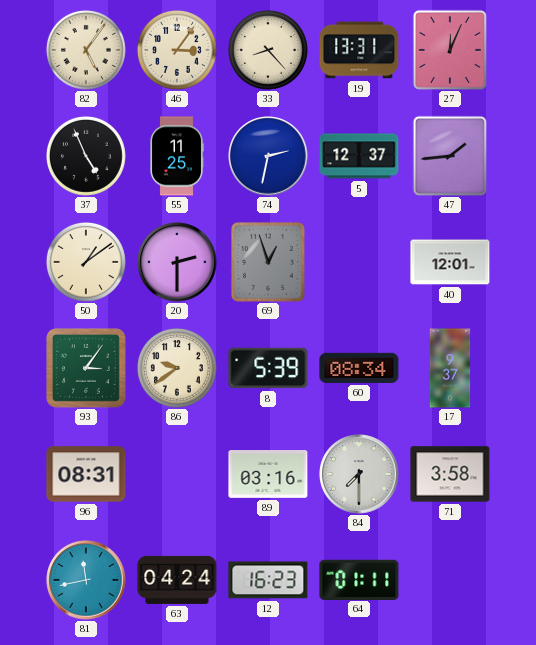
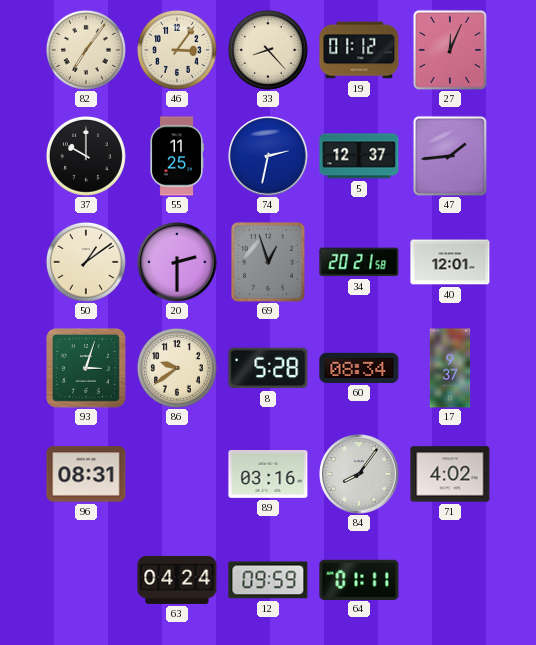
82: 5:06 -> 7:06 (86, 50)
19: 13:31 -> 01:12 (359, 50)
37: 4:56 -> 10:00 (86, 156)
34: none -> 20:21 (359, 262)
93: 3:06 -> 3:03 (87, 369)
8: 5:39 -> 5:28 (268, 368)
84: 7:30 -> 8:06 (359, 474)
71: 3:58 -> 4:02 (450, 474)
81: 11:43 -> none (86, 580)
12: 16:23 -> 09:59 (268, 580)
